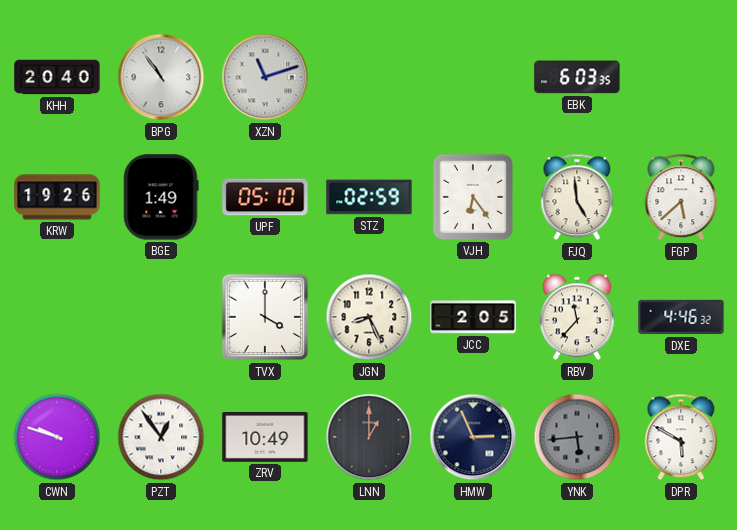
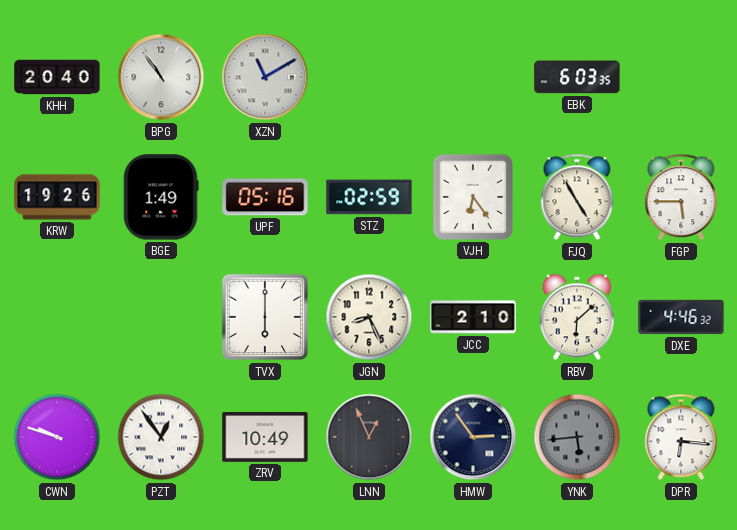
XZN: 11:12 -> 11:10 (265, 77)
UPF: 05:10 -> 05:16 (265, 197)
FJQ: 4:59 -> 4:55 (577, 197)
FGP: 5:38 -> 5:45 (681, 197)
TVX: 4:00 -> 6:00 (265, 317)
JCC: 2:05 -> 2:10 (473, 317)
RBV: 11:37 -> 6:08 (577, 317)
LNN: 1:00 -> 12:56 (369, 437)
HMW: 2:56 -> 2:54 (473, 437)
DPR: 5:50 -> 6:16 (681, 437)
